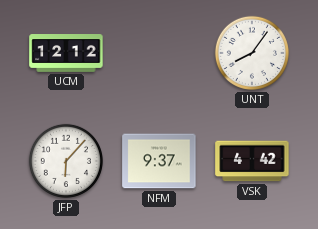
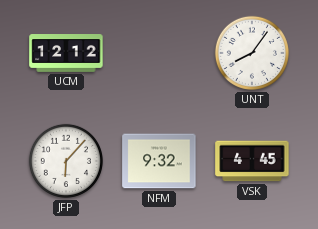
NFM: 9:37 -> 9:32 (159, 161)
VSK: 4:42 -> 4:45 (252, 161)
